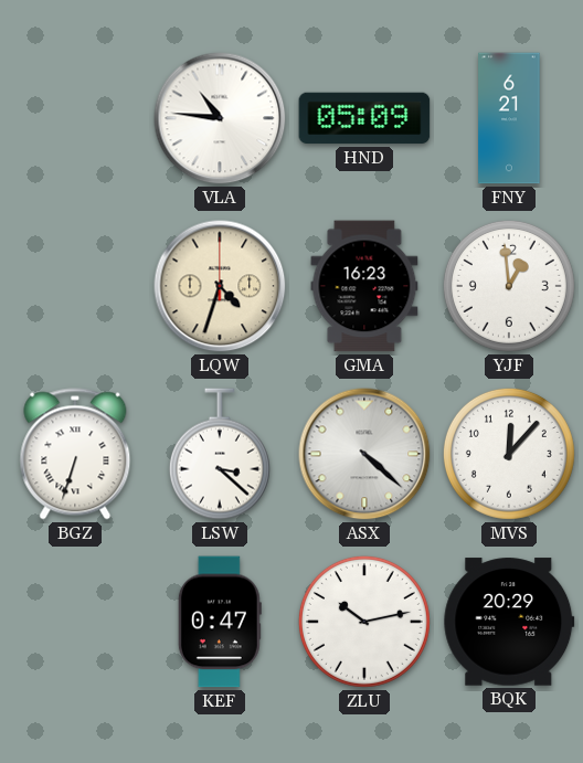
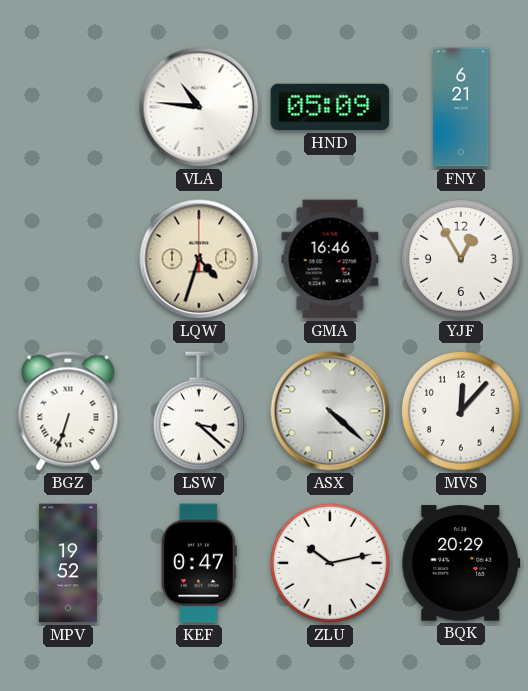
GMA: 16:23 -> 16:46 (330, 259)
YJF: 12:59 -> 12:55 (461, 259)
MPV: none -> 19:52 (68, 563)
